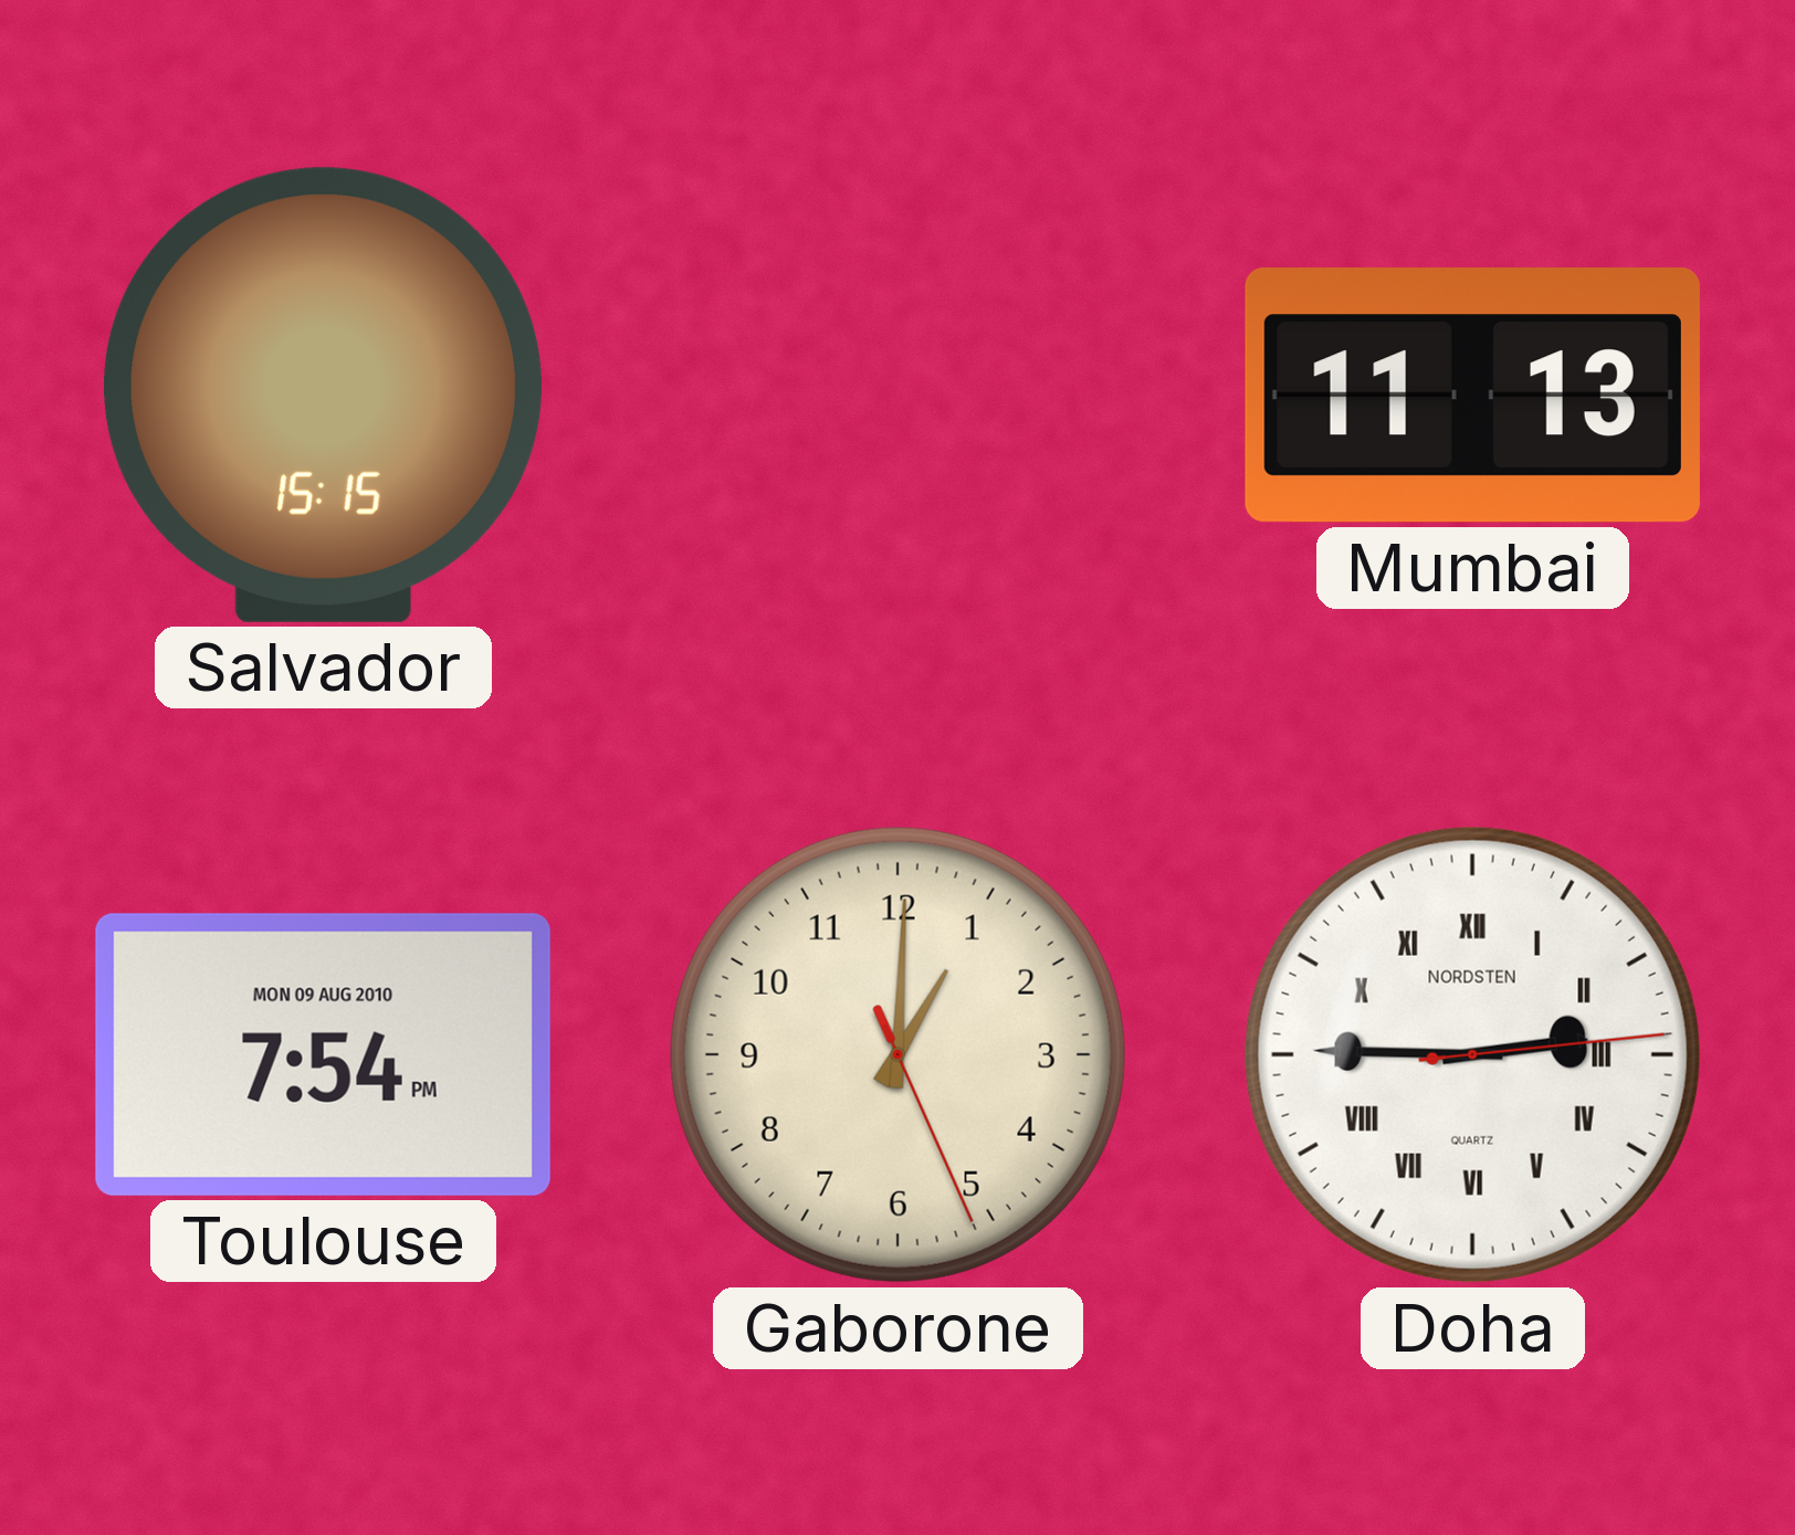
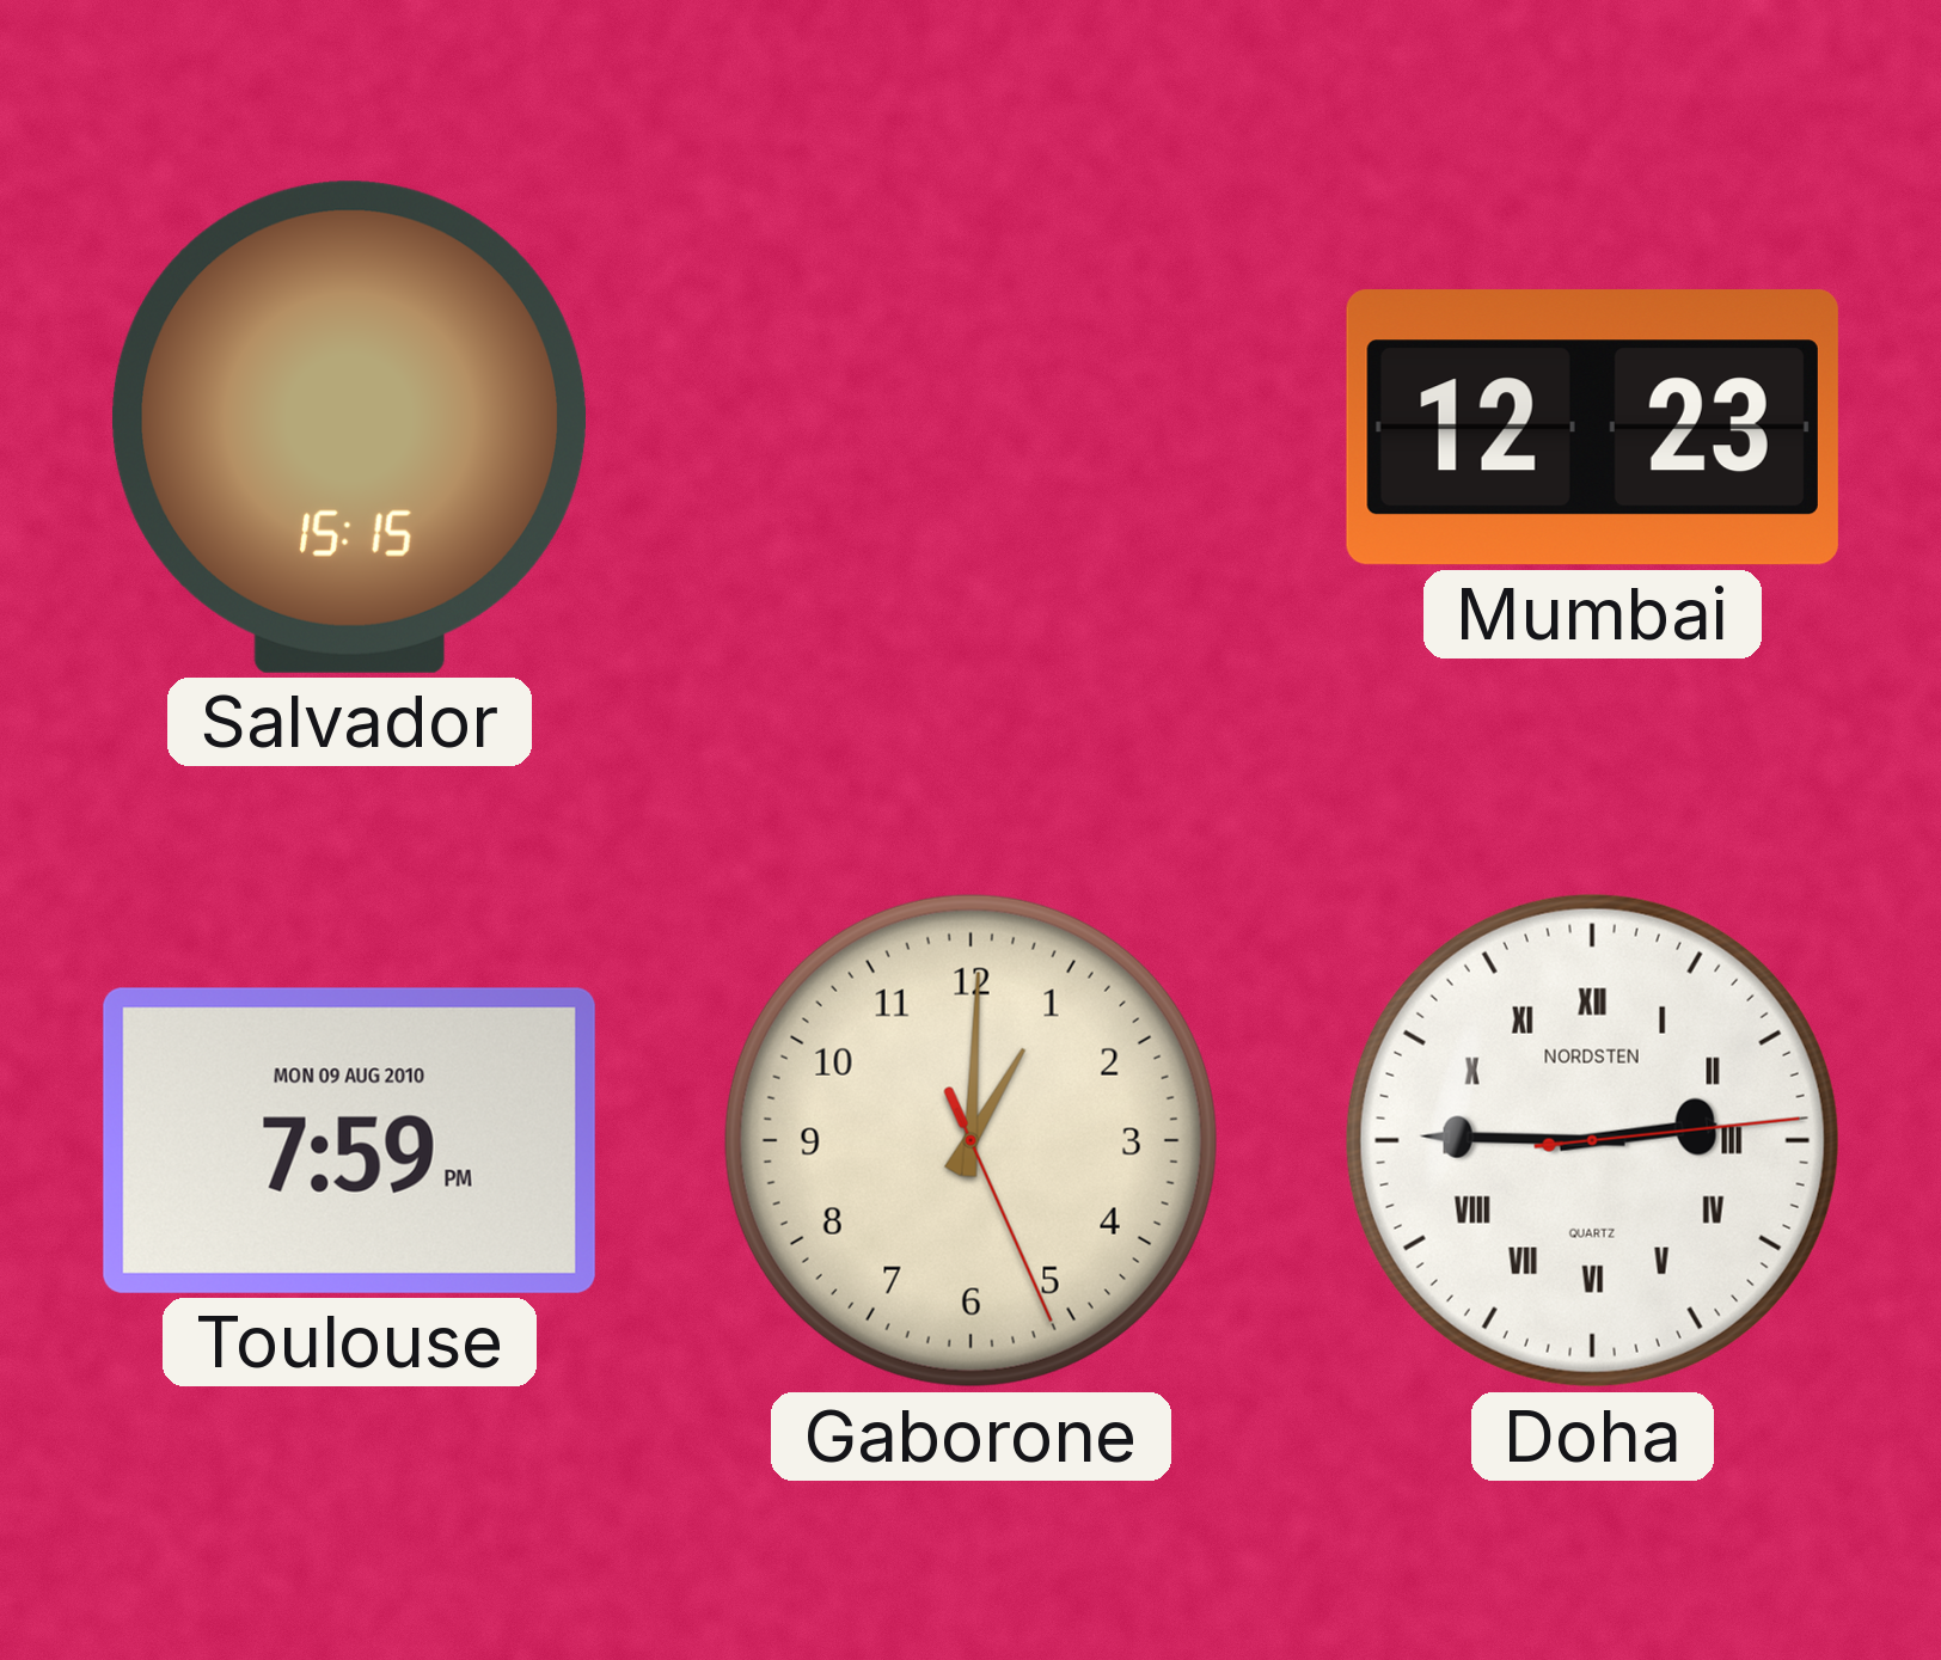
Mumbai: 11:13 -> 12:23 (1592, 428)
Toulouse: 7:54 -> 7:59 (349, 1140)
